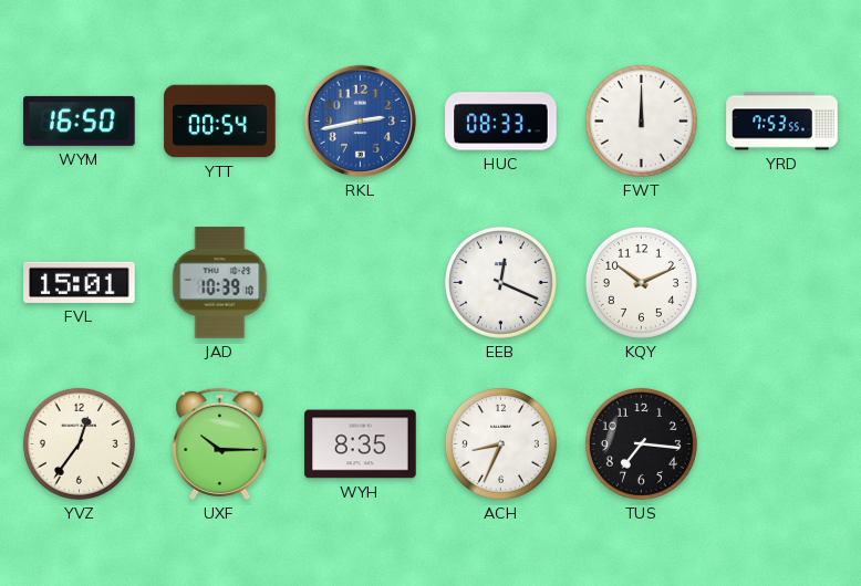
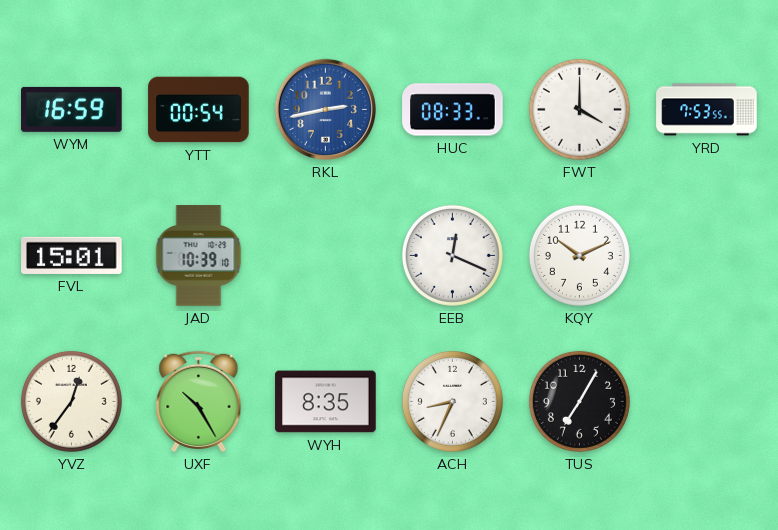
WYM: 16:50 -> 16:59 (72, 109)
FWT: 12:00 -> 4:00 (579, 109)
UXF: 10:15 -> 10:25 (199, 401)
TUS: 7:16 -> 7:05 (579, 401)
